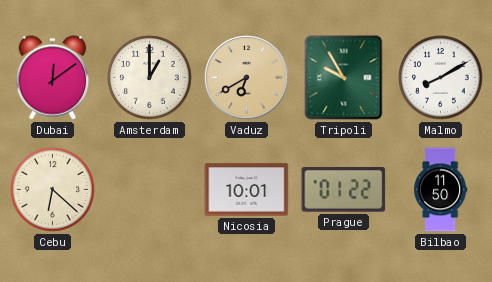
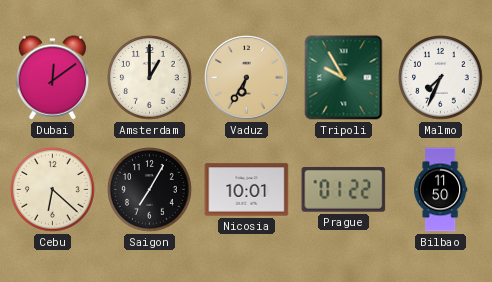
Vaduz: 6:40 -> 6:35 (247, 78)
Malmo: 8:10 -> 7:34 (441, 78)
Saigon: none -> 7:05 (150, 190)
